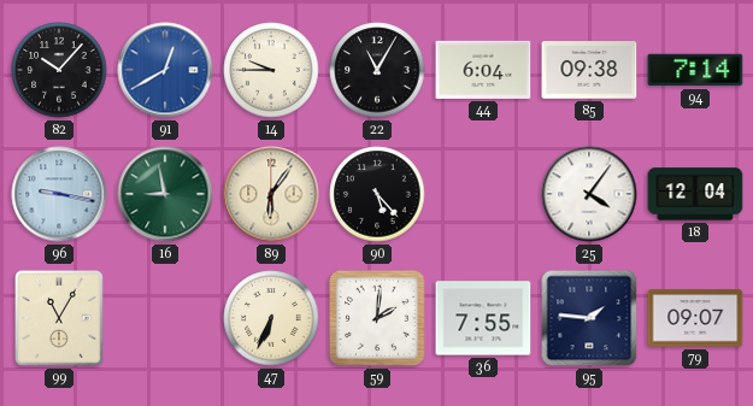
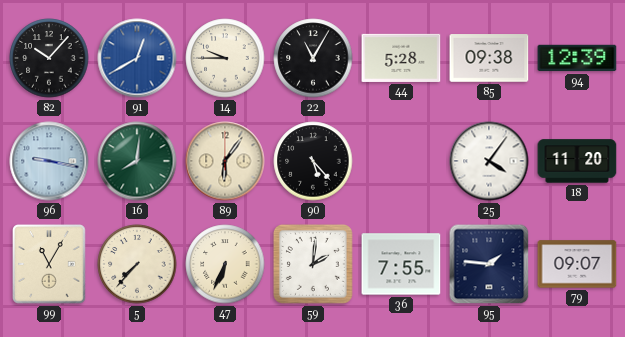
44: 6:04 -> 5:28 (401, 58)
94: 7:14 -> 12:39 (577, 58)
16: 8:58 -> 8:01 (137, 161)
18: 12:04 -> 11:20 (577, 161)
5: none -> 7:37 (137, 264)
